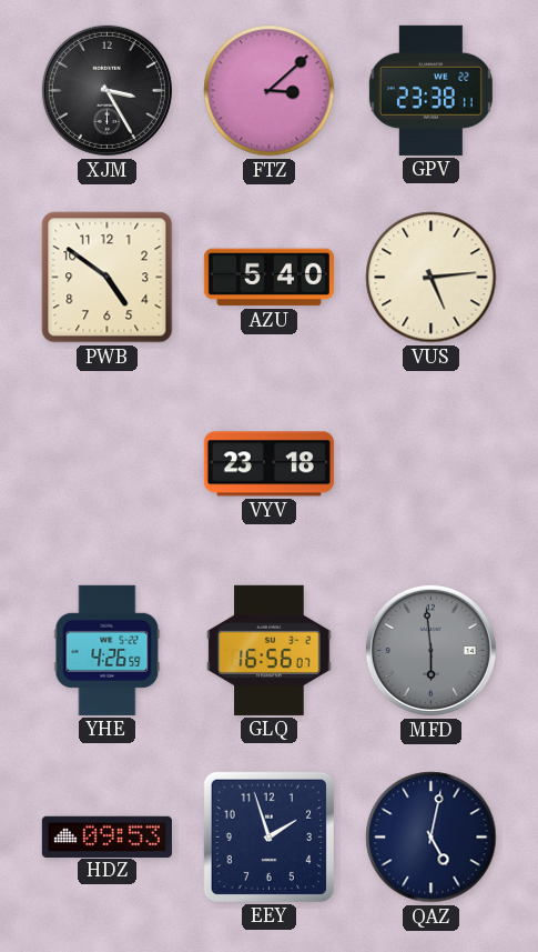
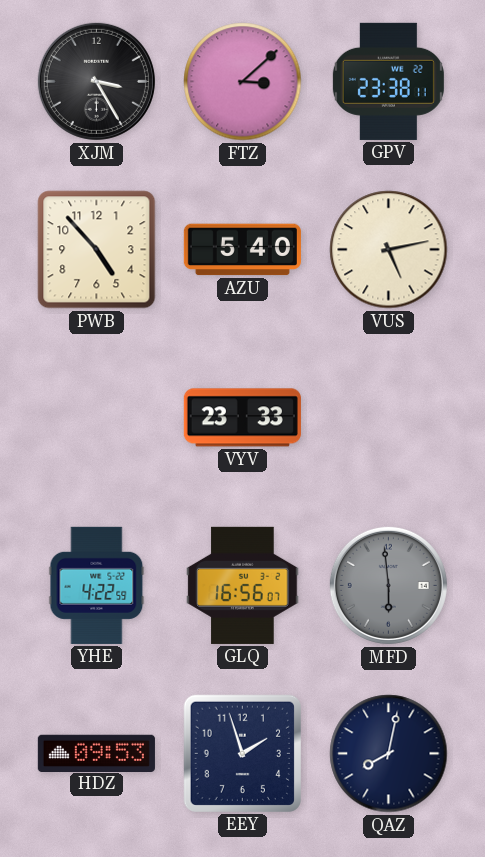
PWB: 4:51 -> 4:53 (97, 250)
VUS: 5:14 -> 5:13 (389, 250)
VYV: 23:18 -> 23:33 (242, 418)
YHE: 4:26 -> 4:22 (97, 585)
QAZ: 5:02 -> 8:02 (389, 754)
